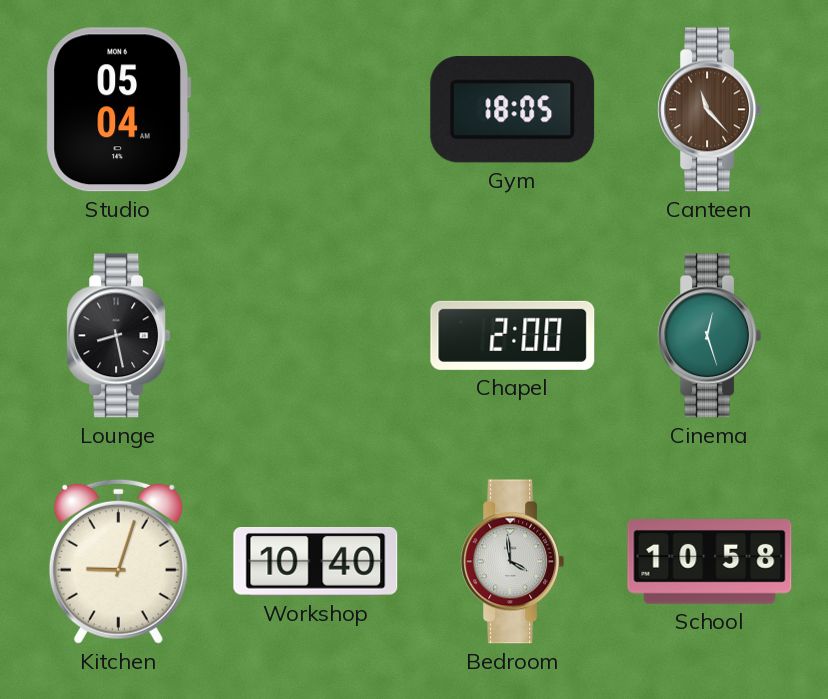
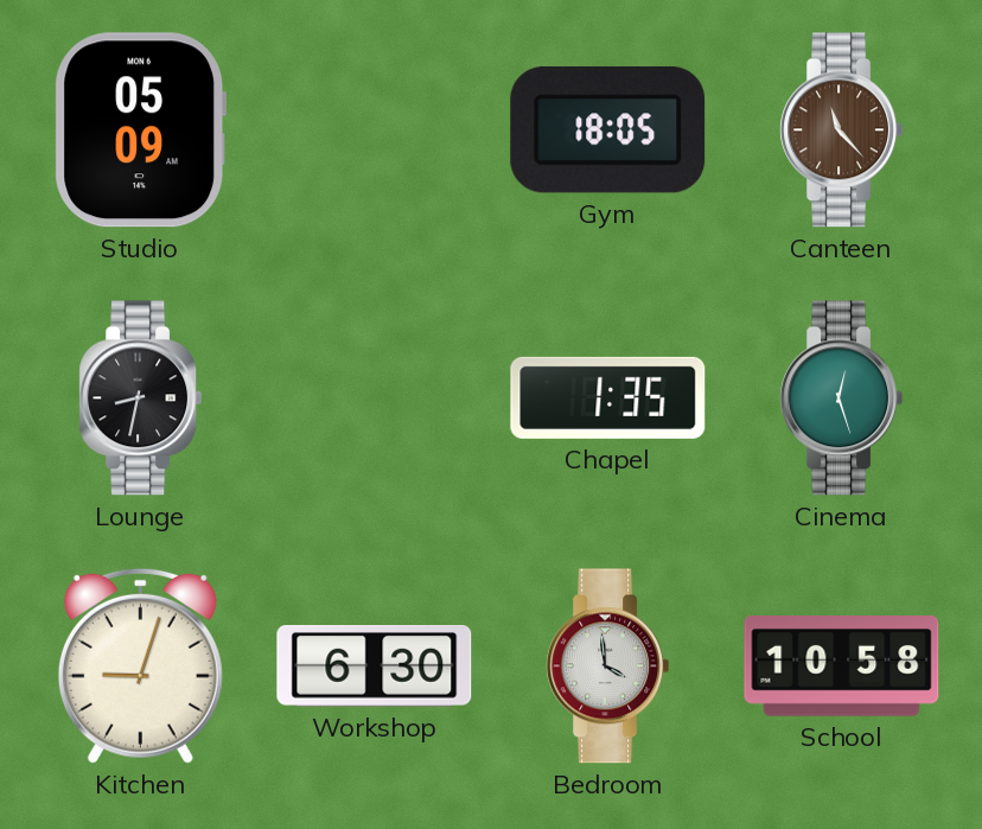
Studio: 05:04 -> 05:09 (140, 130)
Lounge: 8:28 -> 8:32 (141, 398)
Chapel: 2:00 -> 1:35 (608, 397)
Workshop: 10:40 -> 6:30 (375, 667)
